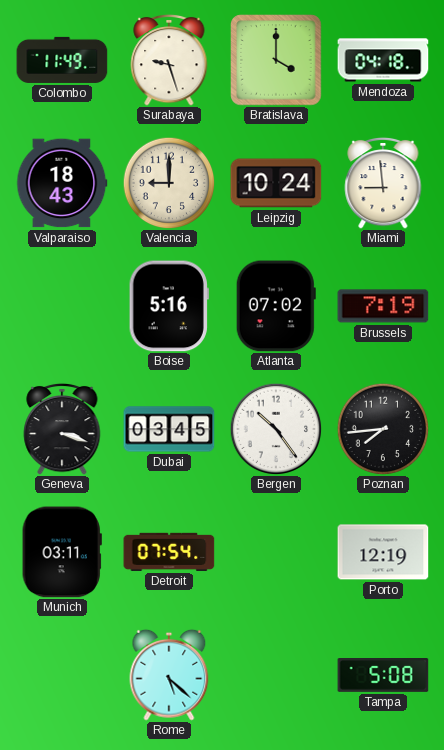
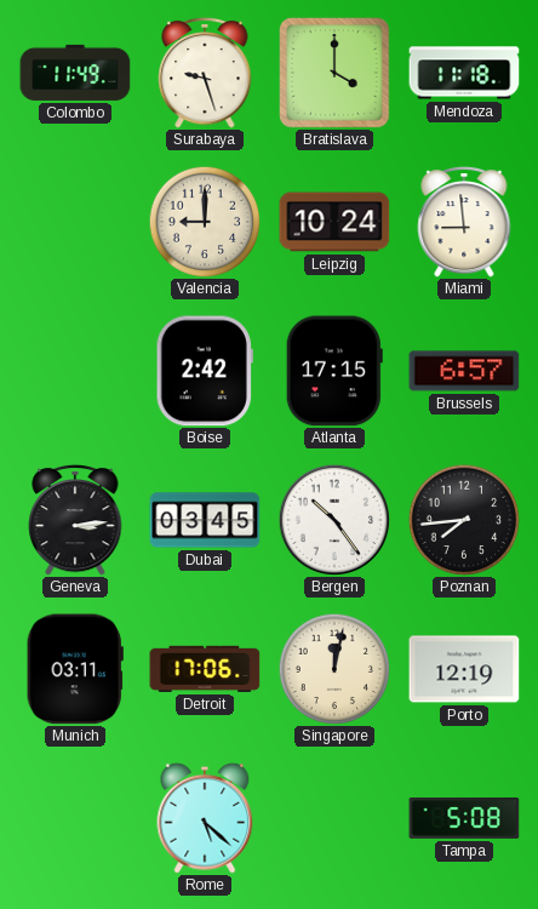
Mendoza: 04:18 -> 11:18 (464, 73)
Valparaiso: 18:43 -> none (62, 183)
Boise: 5:16 -> 2:42 (205, 371)
Atlanta: 07:02 -> 17:15 (334, 371)
Brussels: 7:19 -> 6:57 (464, 371)
Geneva: 3:18 -> 3:14 (75, 520)
Detroit: 07:54 -> 17:06 (205, 669)
Singapore: none -> 12:02 (334, 669)
